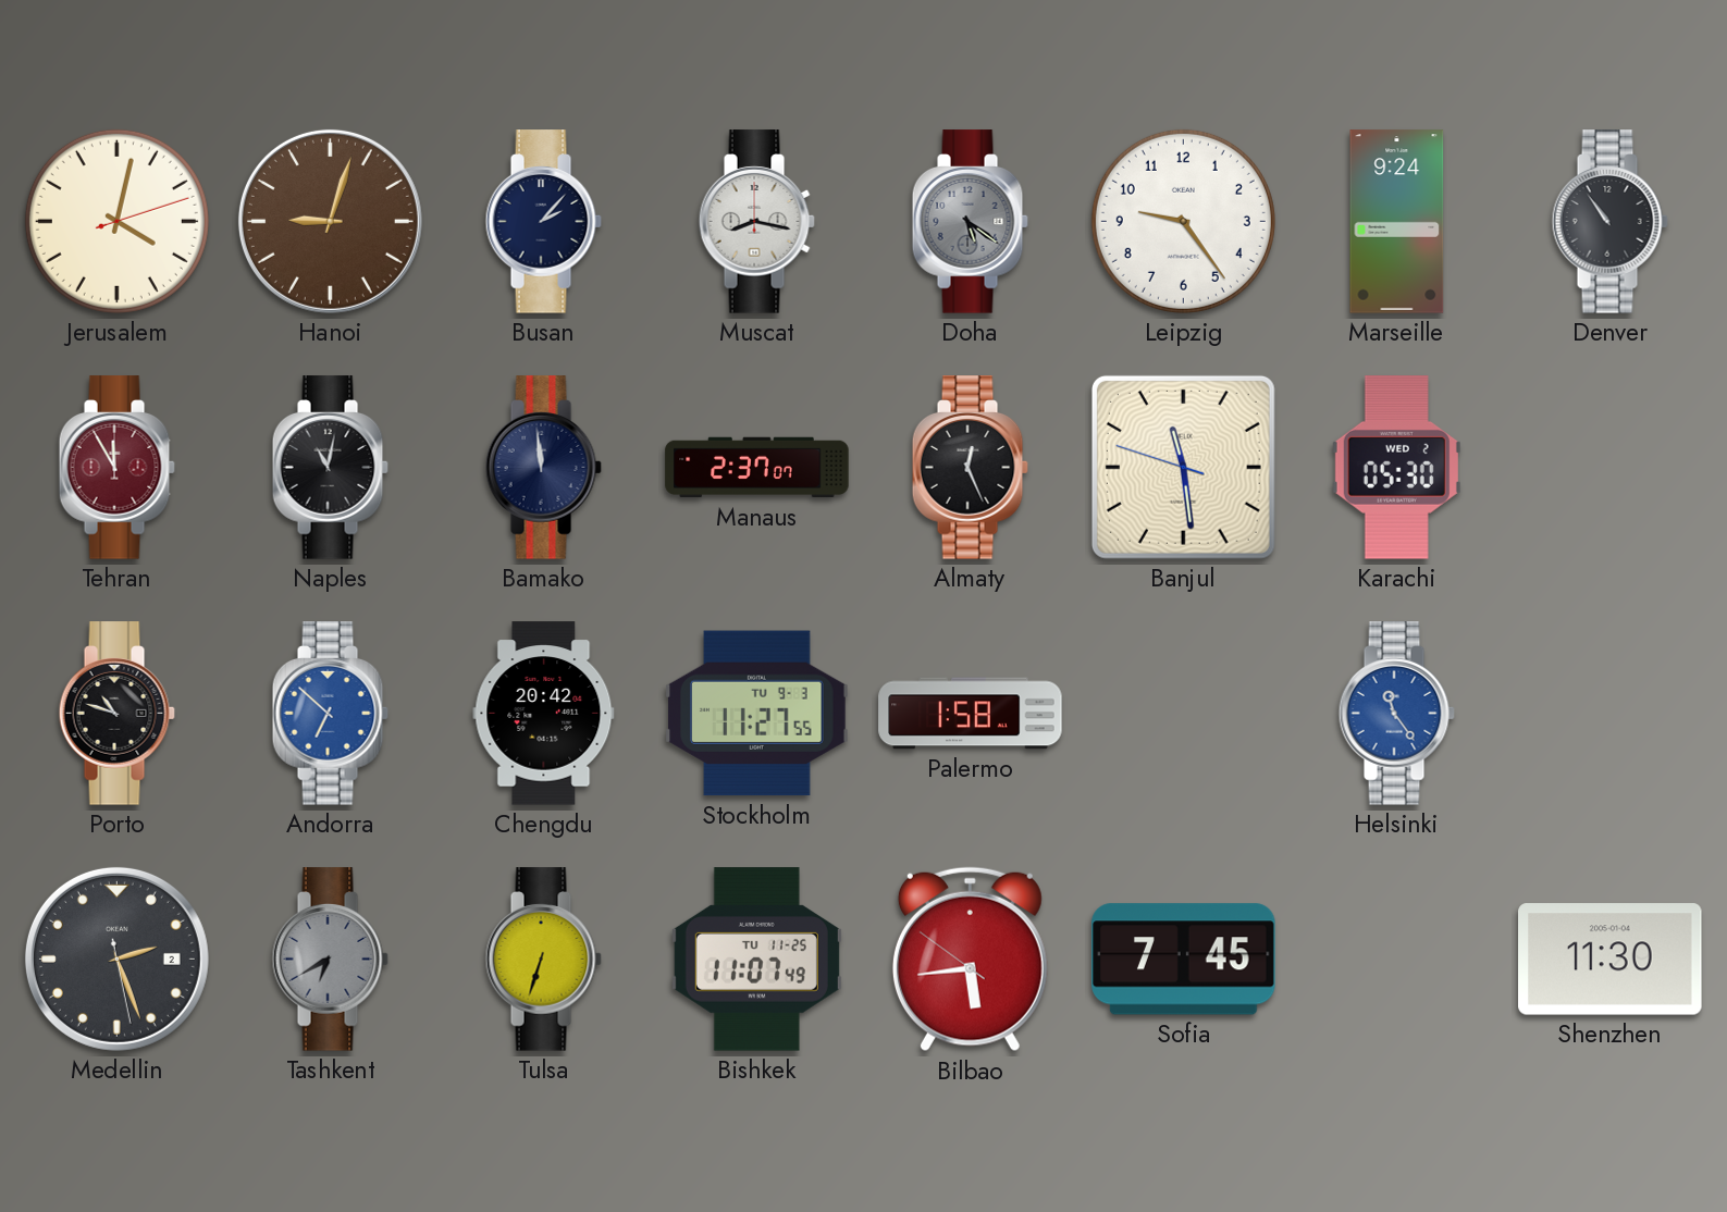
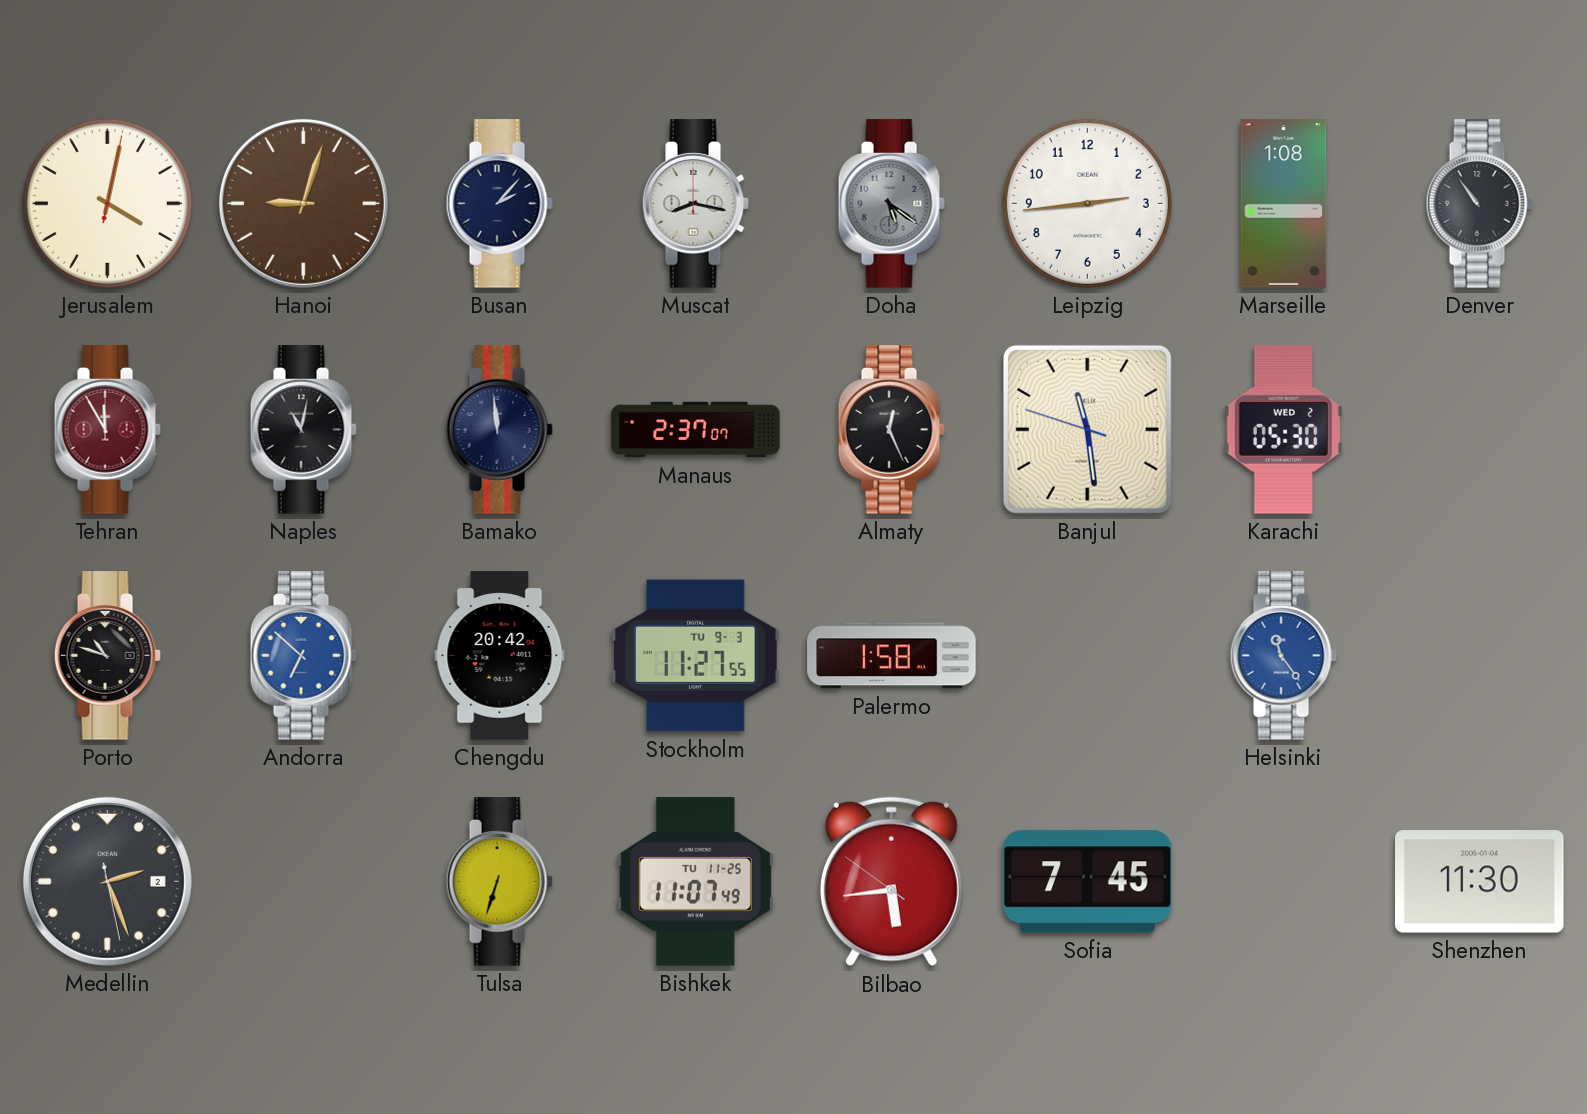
Jerusalem: 4:02:12 -> 4:02:02 (107, 203)
Leipzig: 9:24 -> 2:44 (1087, 203)
Marseille: 9:24 -> 1:08 (1284, 204)
Tashkent: 6:40 -> none (330, 960)
